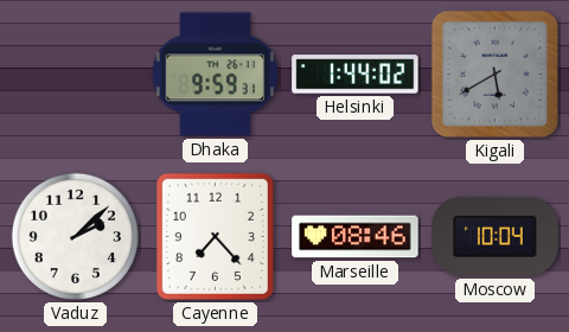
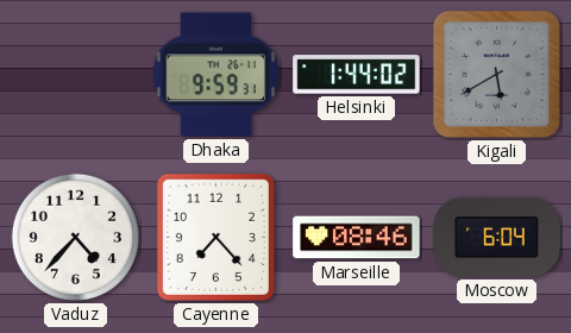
Vaduz: 2:08 -> 4:37 (75, 237)
Moscow: 10:04 -> 6:04 (497, 237)
